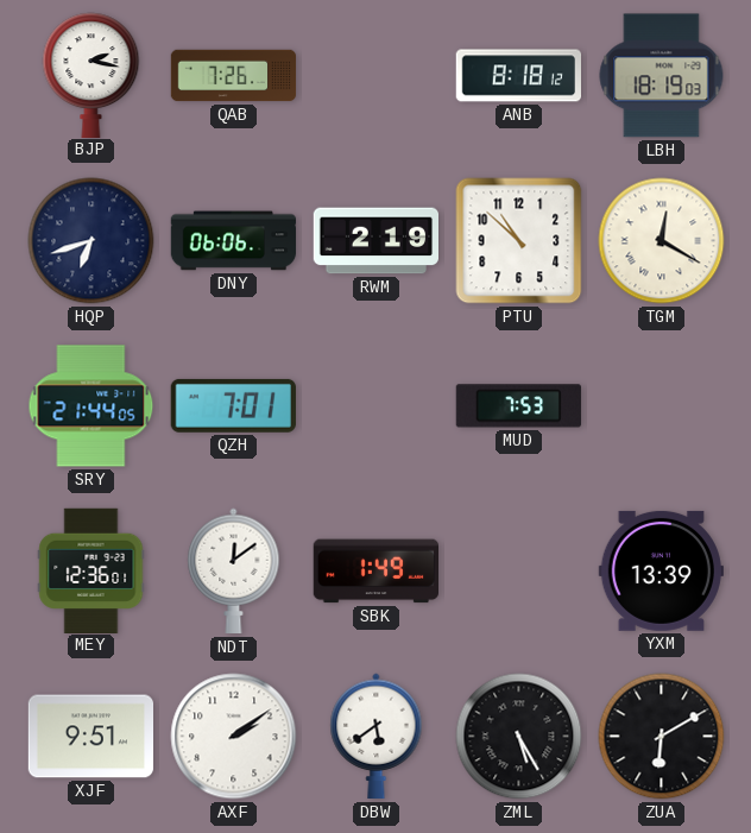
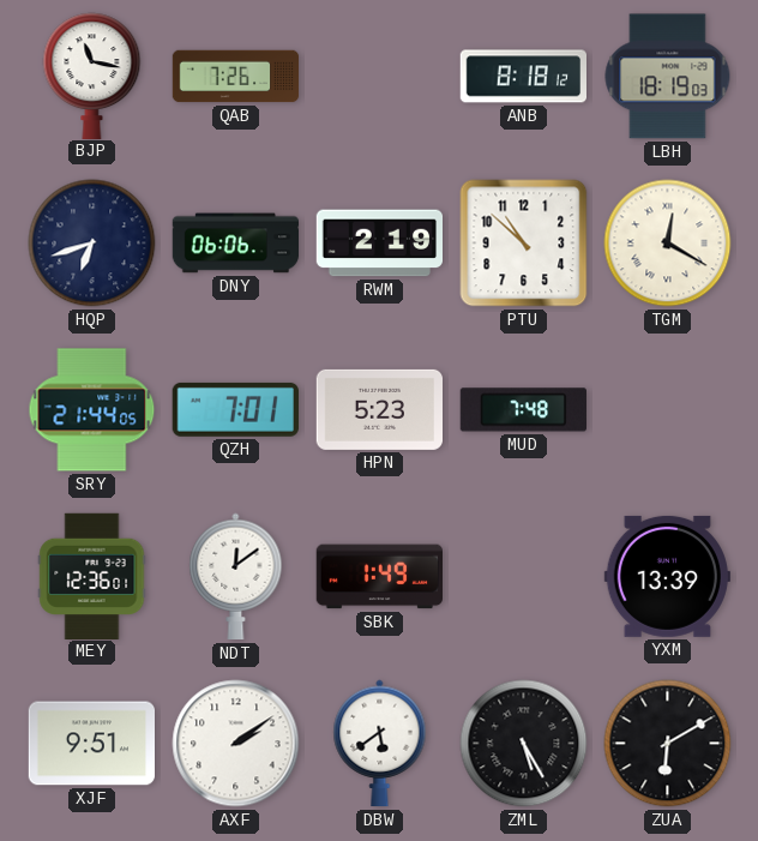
BJP: 2:17 -> 11:17 (92, 76)
HPN: none -> 5:23 (379, 409)
MUD: 7:53 -> 7:48 (523, 410)
